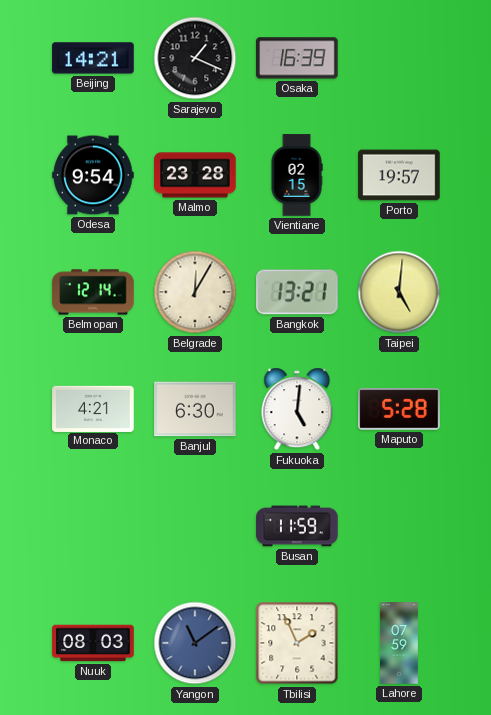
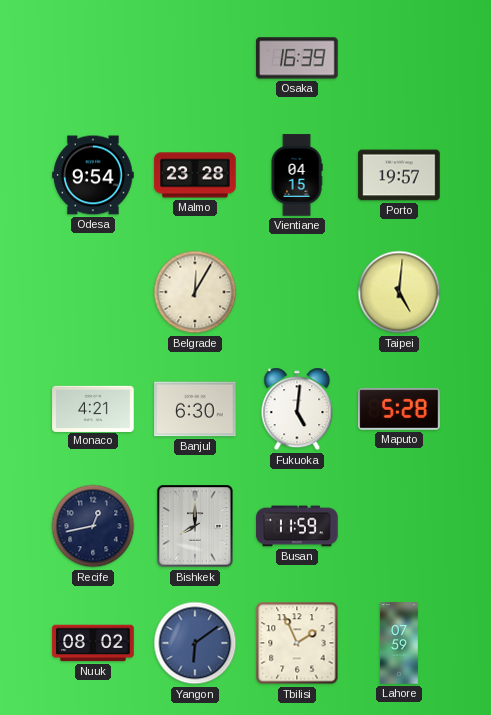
Beijing: 14:21 -> none (93, 58)
Sarajevo: 1:19 -> none (195, 58)
Vientiane: 02:15 -> 04:15 (297, 175)
Belmopan: 12:14 -> none (93, 292)
Bangkok: 13:21 -> none (297, 292)
Recife: none -> 12:43 (93, 526)
Bishkek: none -> 8:00 (195, 526)
Nuuk: 08:03 -> 08:02 (93, 643)
Yangon: 11:09 -> 6:09 (195, 643)
